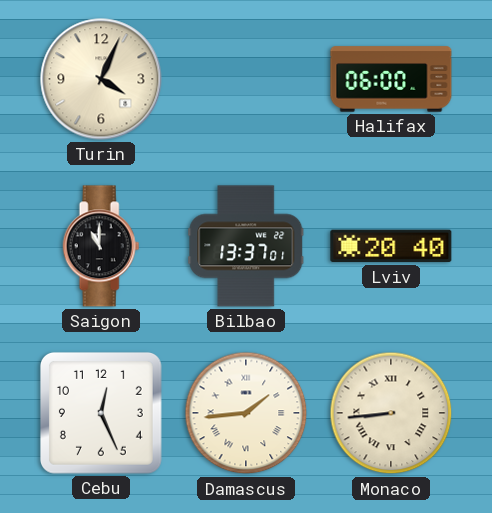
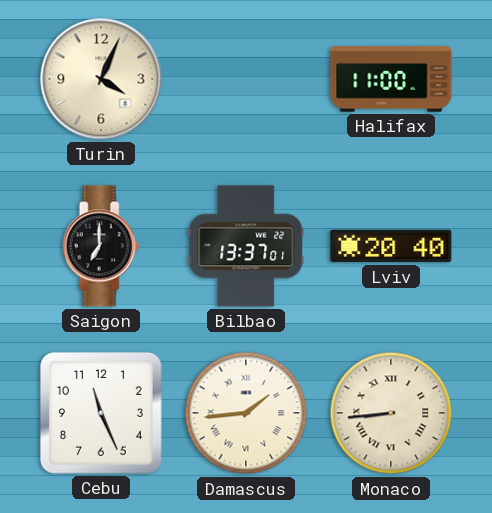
Halifax: 06:00 -> 11:00 (391, 79)
Saigon: 11:00 -> 7:00 (101, 246)
Cebu: 12:26 -> 11:26 (101, 413)
